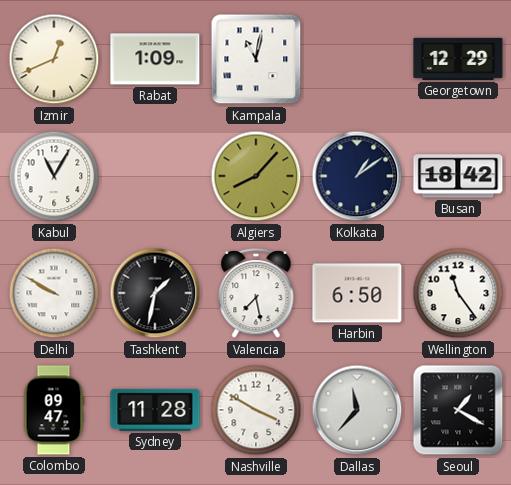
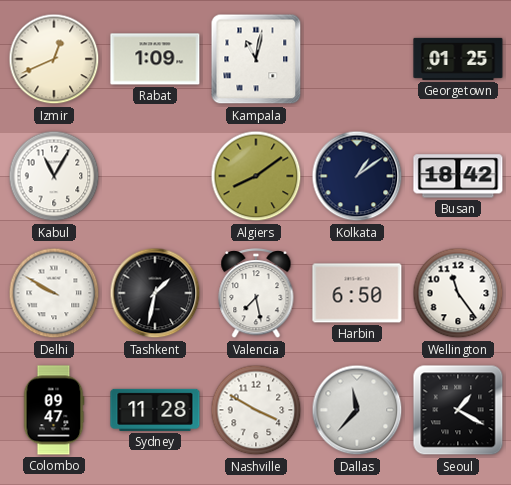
Georgetown: 12:29 -> 01:25 (458, 59)
Algiers: 8:07 -> 8:09 (256, 176)
